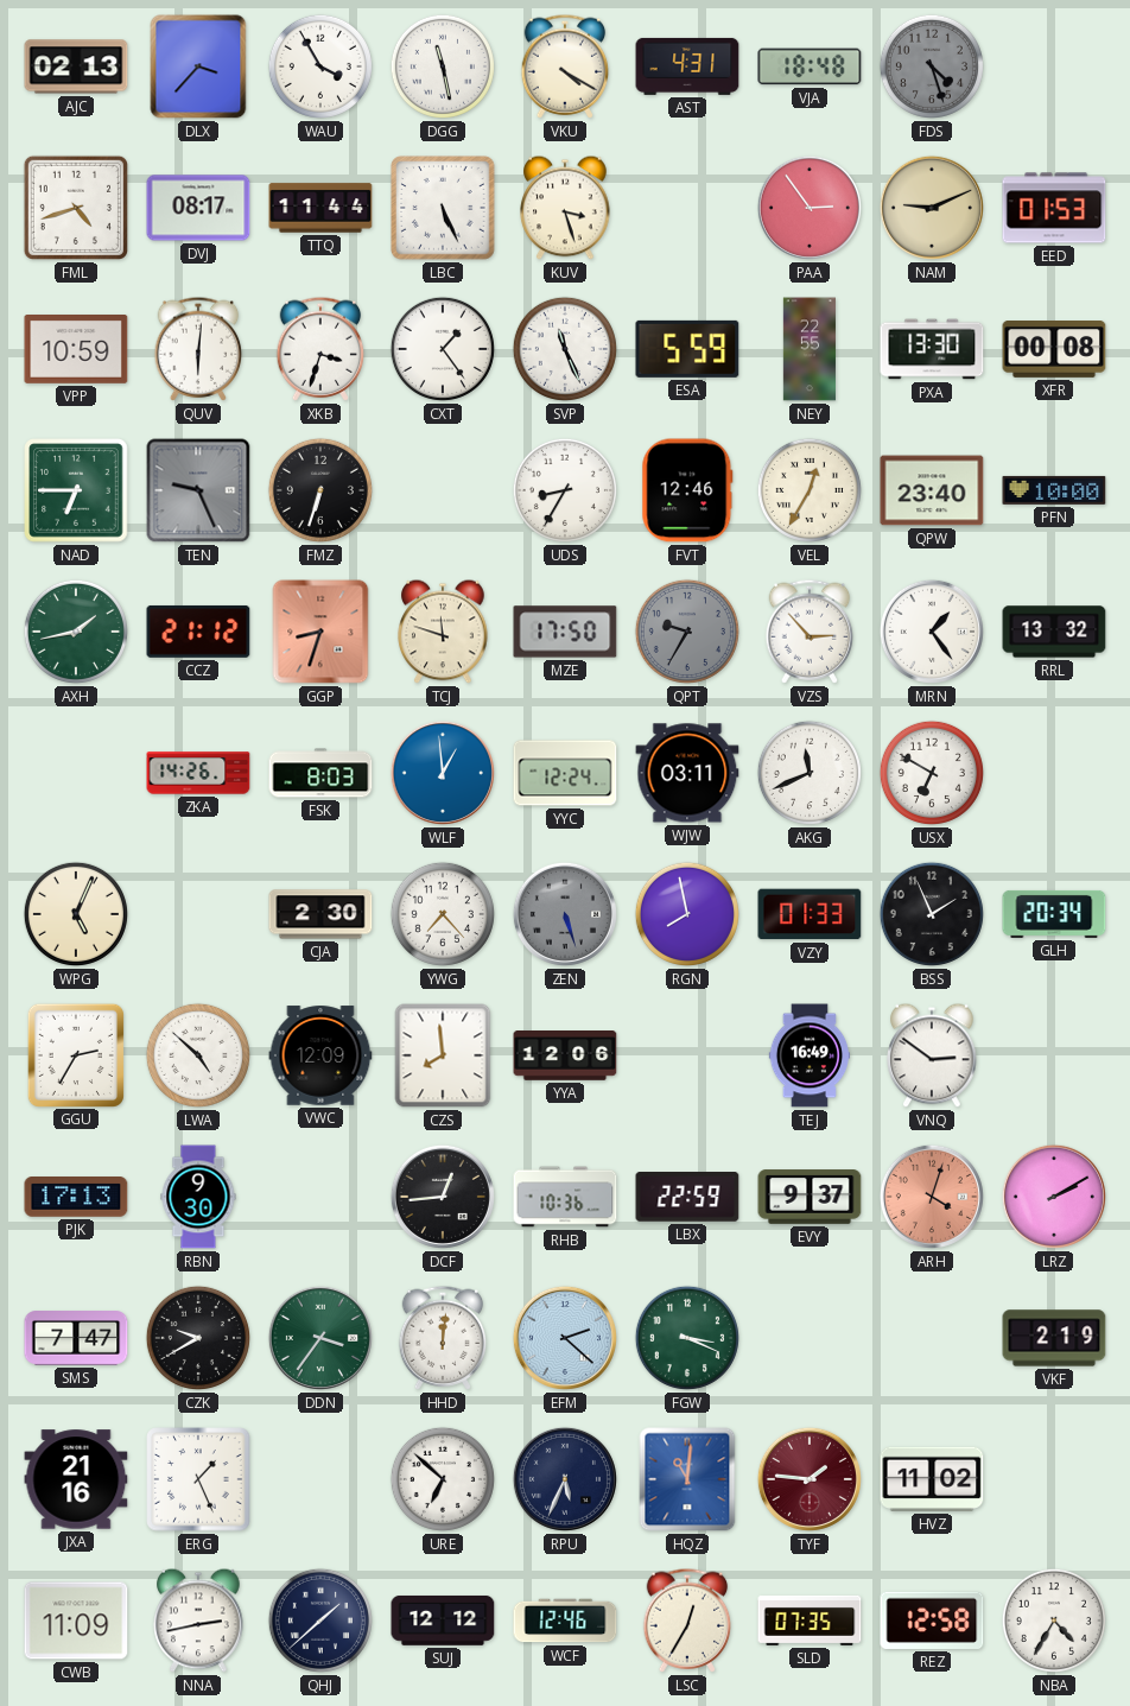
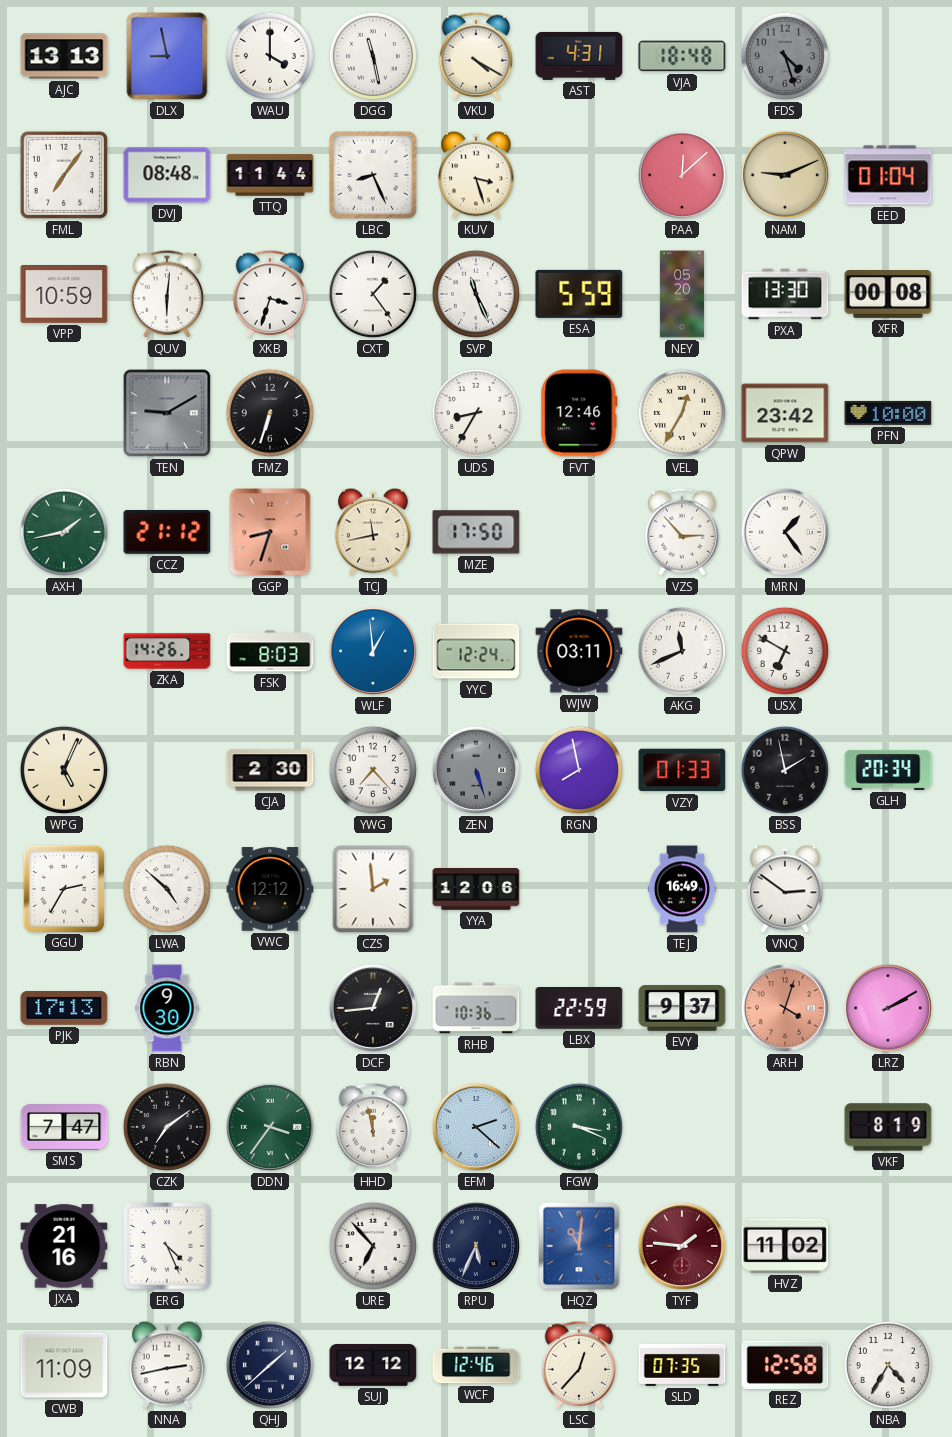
AJC: 02:13 -> 13:13 (64, 56)
DLX: 3:37 -> 8:58 (167, 56)
WAU: 3:55 -> 4:00 (270, 56)
FML: 4:42 -> 7:06 (64, 175)
DVJ: 08:17 -> 08:48 (167, 175)
LBC: 5:26 -> 8:26 (373, 175)
PAA: 2:54 -> 12:08 (682, 175)
EED: 01:53 -> 01:04 (888, 175)
NEY: 22:55 -> 05:20 (682, 294)
NAD: 6:45 -> none (76, 490)
TEN: 9:26 -> 9:10 (167, 413)
QPW: 23:40 -> 23:42 (785, 413)
TCJ: 11:48 -> 11:43 (373, 532)
QPT: 9:35 -> none (687, 632)
RRL: 13:32 -> none (1054, 632)
BSS: 1:56 -> 1:58 (785, 770)
VWC: 12:09 -> 12:12 (270, 889)
CZS: 7:59 -> 1:59 (373, 889)
CZK: 9:40 -> 7:09 (167, 1127)
HHD: 12:01 -> 11:58 (373, 1127)
VKF: 2:19 -> 8:19 (888, 1127)
ERG: 1:26 -> 4:26 (167, 1246)
URE: 6:52 -> 6:53 (373, 1246)
LSC: 12:35 -> 12:37 (579, 1365)
